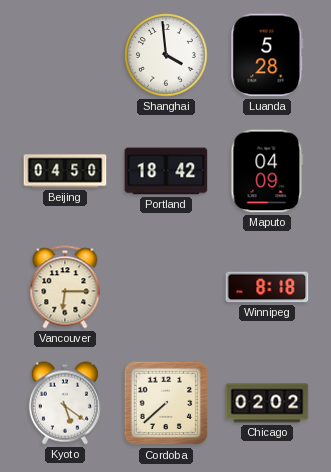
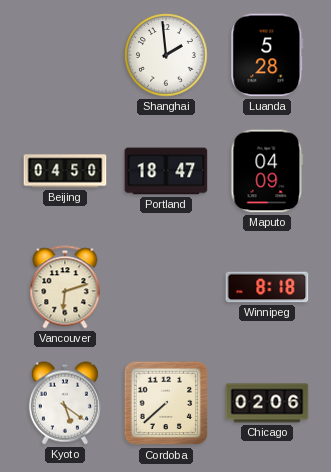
Shanghai: 3:59 -> 1:59 (166, 55)
Portland: 18:42 -> 18:47 (166, 171)
Vancouver: 6:15 -> 6:12 (65, 287)
Chicago: 02:02 -> 02:06 (267, 403)
